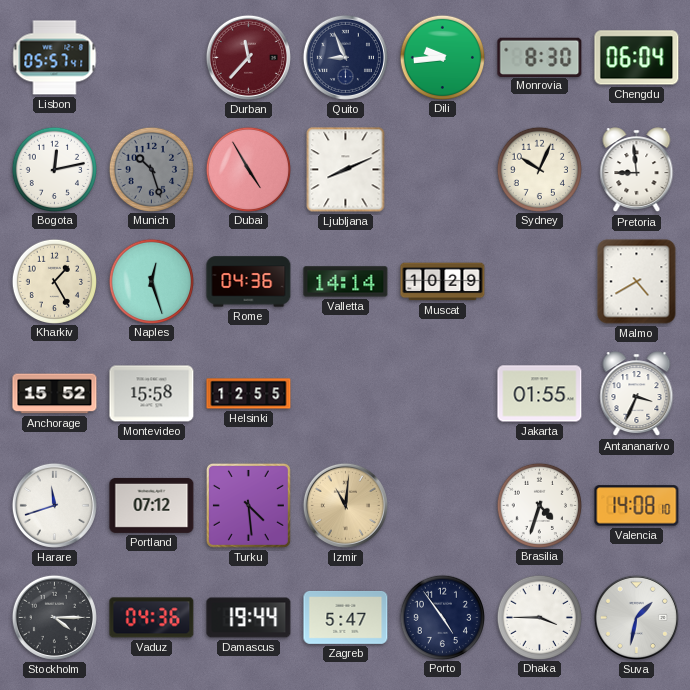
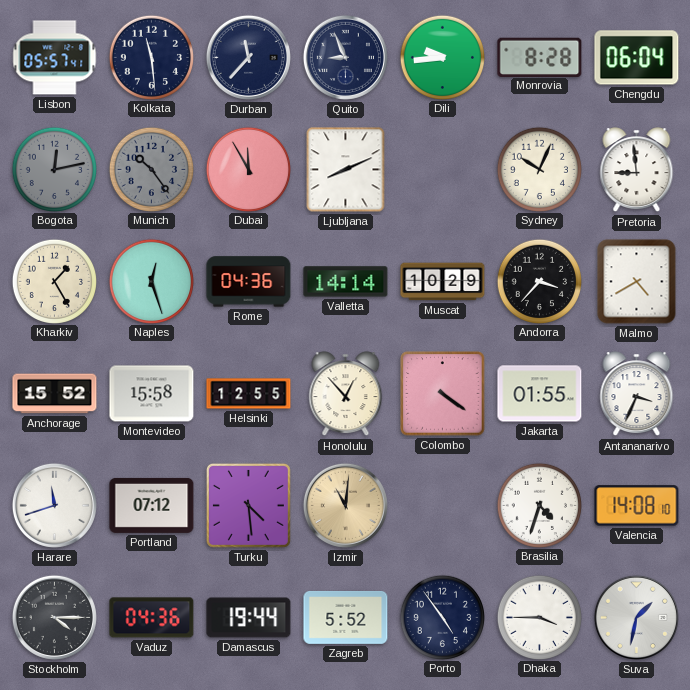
Kolkata: none -> 11:29 (151, 57)
Durban dial: burgundy -> navy (248, 57)
Monrovia: 8:30 -> 8:28 (540, 57)
Bogota dial: white -> grey (54, 169)
Munich: 10:27 -> 10:24 (151, 169)
Dubai: 4:55 -> 11:55 (248, 169)
Andorra: none -> 3:37 (539, 281)
Honolulu: none -> 12:53 (346, 394)
Colombo: none -> 4:21 (443, 394)
Zagreb: 5:47 -> 5:52 (346, 617)
